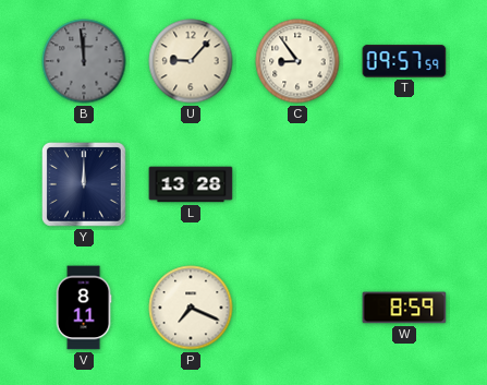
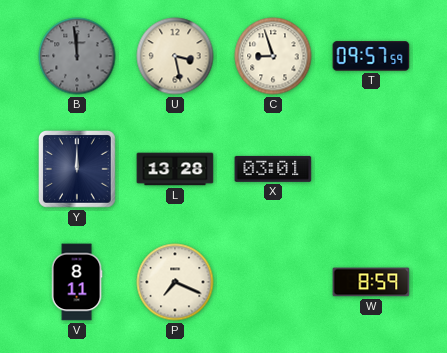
U: 9:07 -> 3:28 (175, 56)
C: 8:54 -> 8:57 (273, 56)
X: none -> 03:01 (273, 169)
